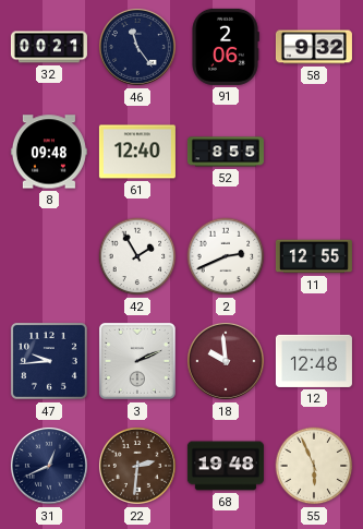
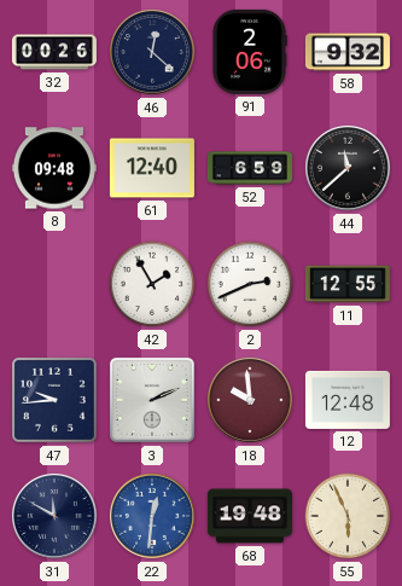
32: 00:21 -> 00:26 (54, 52)
46: 11:24 -> 12:22 (152, 52)
52: 8:55 -> 6:59 (250, 168)
44: none -> 11:38 (348, 168)
31: 12:41 -> 11:50 (54, 516)
22: 2:31 -> 12:31 (152, 516)
22 dial: brown -> blue (152, 516)
